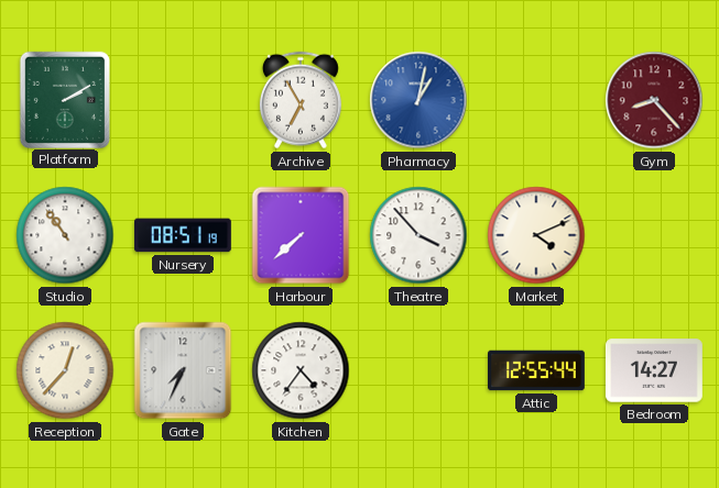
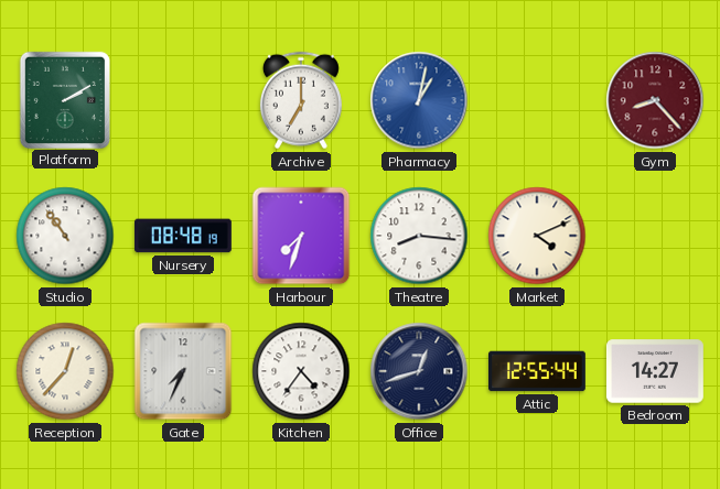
Archive: 6:55 -> 7:00 (301, 100)
Nursery: 08:51 -> 08:48 (183, 236)
Harbour: 7:38 -> 7:33 (301, 236)
Theatre: 3:53 -> 8:16 (419, 236)
Office: none -> 12:42 (419, 371)
